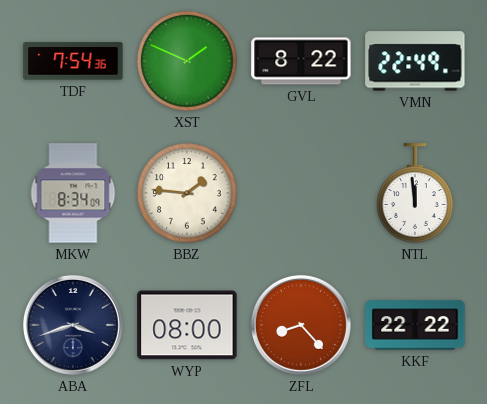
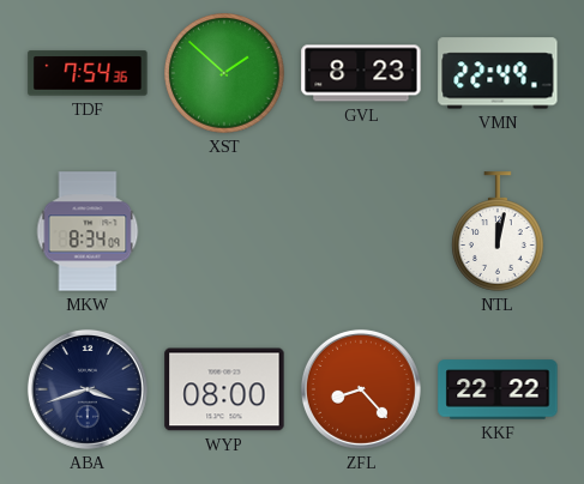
XST: 1:49 -> 1:52 (224, 73)
GVL: 8:22 -> 8:23 (361, 73)
BBZ: 1:46 -> none (187, 193)
NTL: 11:59 -> 12:02 (498, 231)
